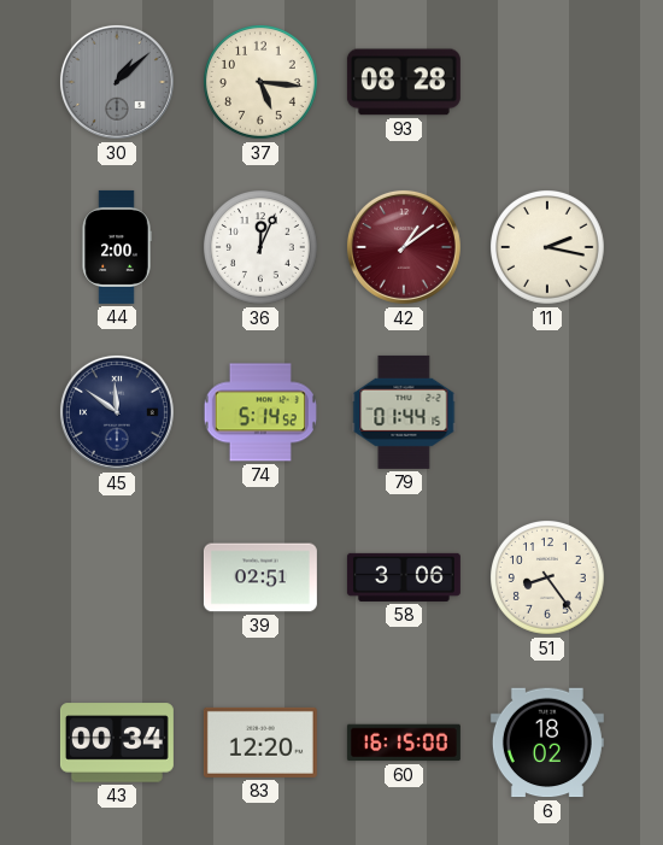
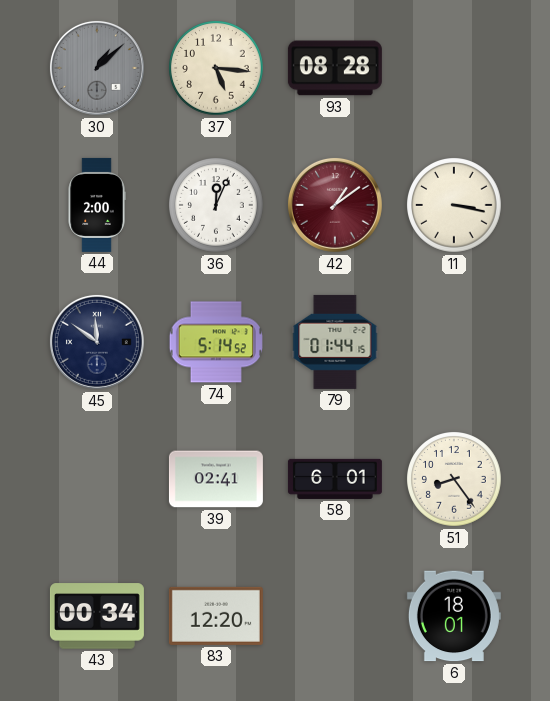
11: 2:17 -> 3:17 (455, 206)
39: 02:51 -> 02:41 (216, 479)
58: 3:06 -> 6:01 (335, 479)
60: 16:15 -> none (404, 743)
6: 18:02 -> 18:01 (454, 616)
